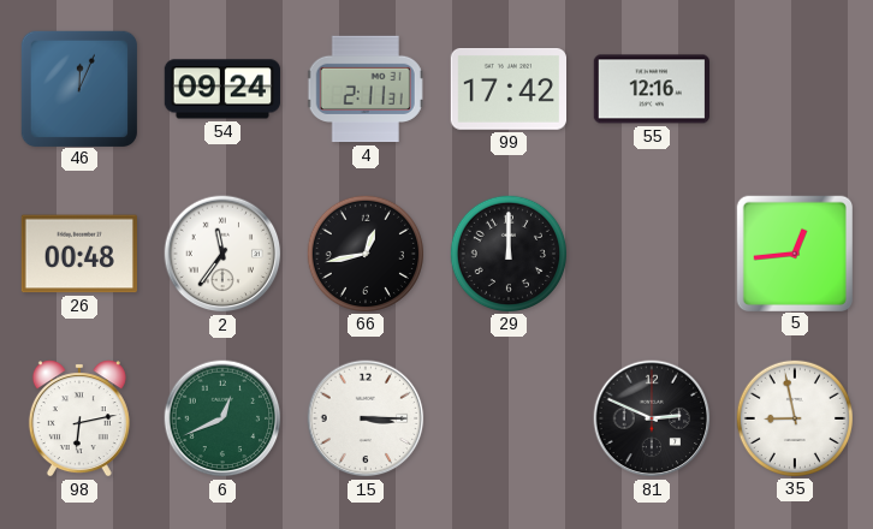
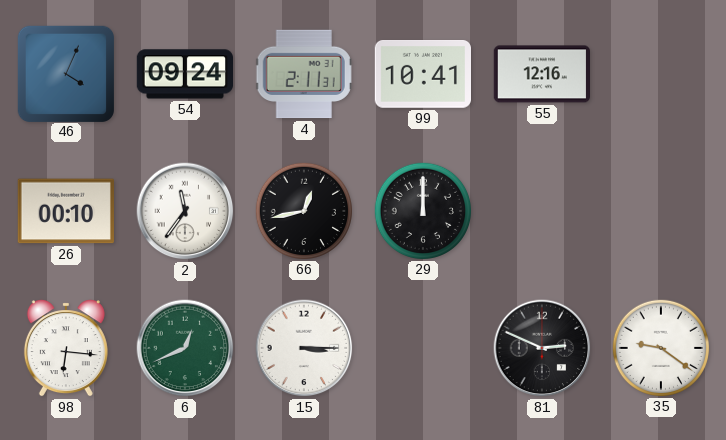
46: 12:04 -> 4:04 (65, 73)
99: 17:42 -> 10:41 (422, 75)
26: 00:48 -> 00:10 (65, 211)
5: 12:44 -> none (794, 252)
98: 6:13 -> 6:16 (66, 348)
35: 8:58 -> 9:21 (660, 347)
